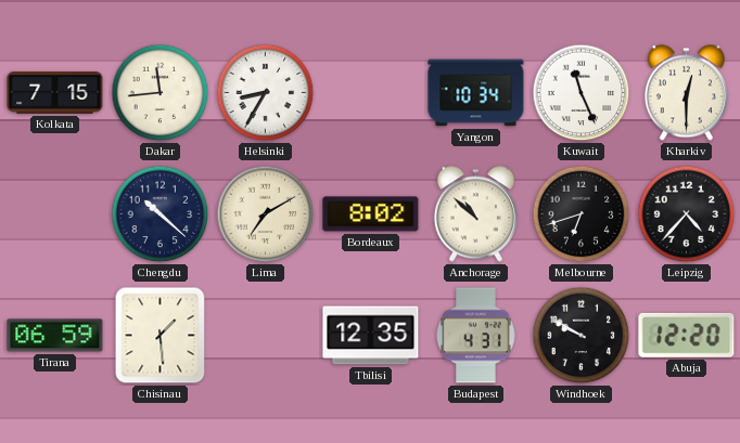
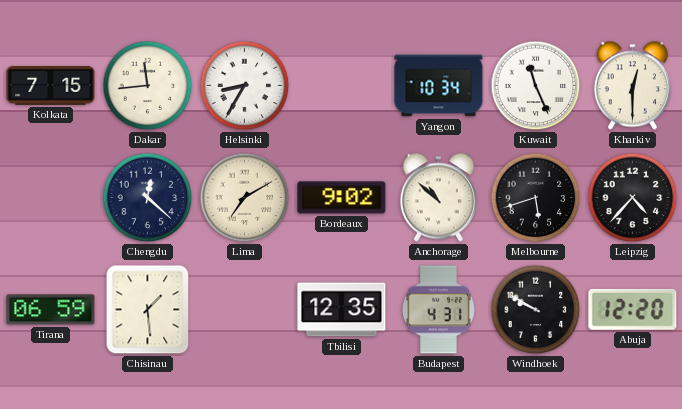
Chengdu: 10:22 -> 12:22 (148, 198)
Bordeaux: 8:02 -> 9:02 (342, 198)
Melbourne: 6:42 -> 5:42 (536, 198)
